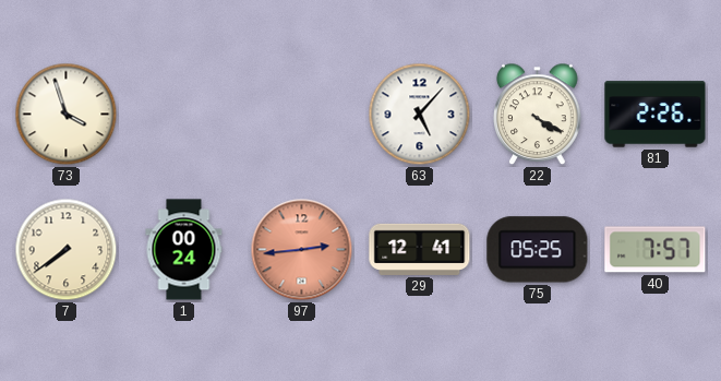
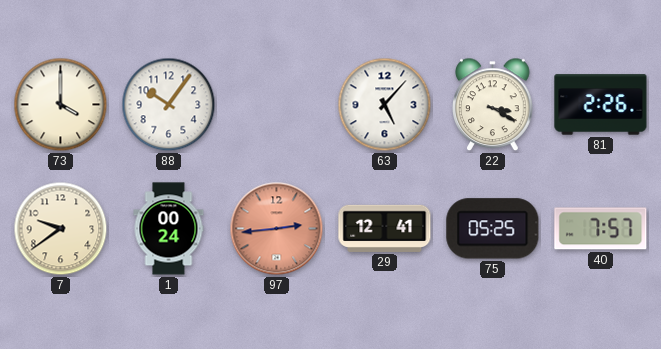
73: 3:57 -> 4:00 (61, 105)
88: none -> 10:06 (169, 105)
22: 4:20 -> 3:20 (493, 105)
7: 7:39 -> 9:39 (61, 229)
